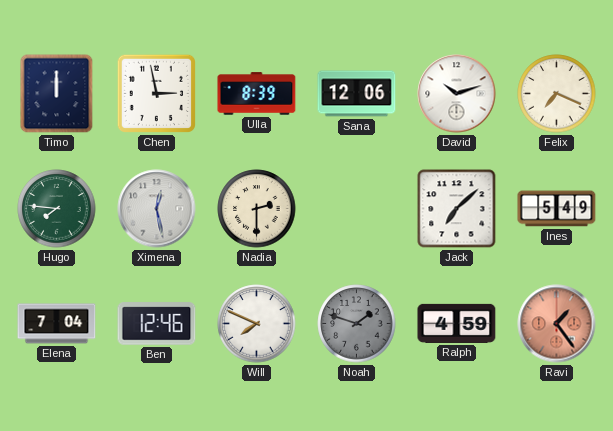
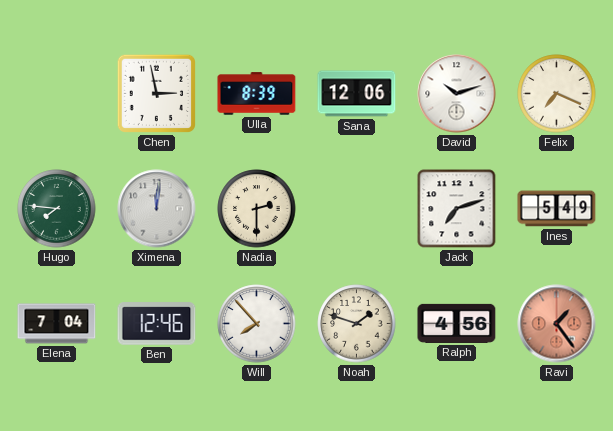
Timo: 12:00 -> none (57, 94)
Ximena: 12:28 -> 12:01 (157, 209)
Jack: 7:08 -> 7:12 (457, 209)
Will: 7:49 -> 7:53 (257, 324)
Noah dial: grey -> cream (357, 324)
Ralph: 4:59 -> 4:56 (457, 323)
